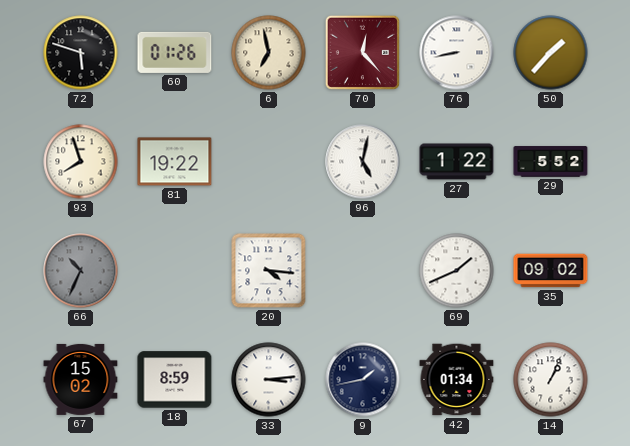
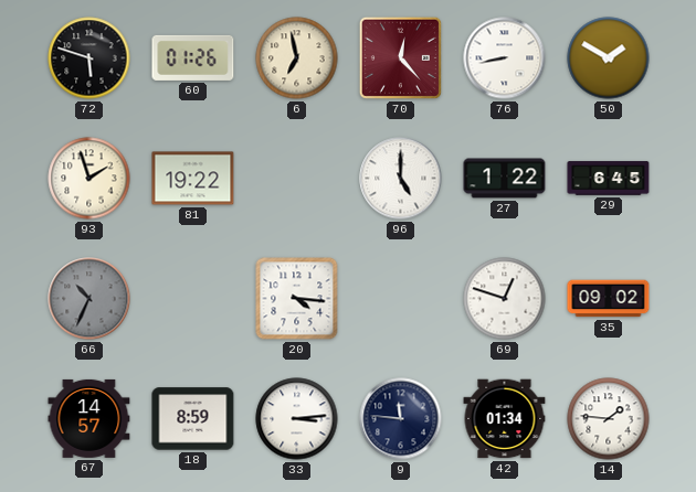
50: 1:37 -> 1:50 (609, 58)
93: 7:57 -> 1:57 (89, 179)
96: 5:02 -> 5:00 (401, 179)
29: 5:52 -> 6:45 (609, 179)
69: 1:41 -> 12:48 (505, 299)
67: 15:02 -> 14:57 (89, 418)
9: 1:43 -> 11:46 (401, 419)
14: 1:04 -> 1:46 (609, 419)
